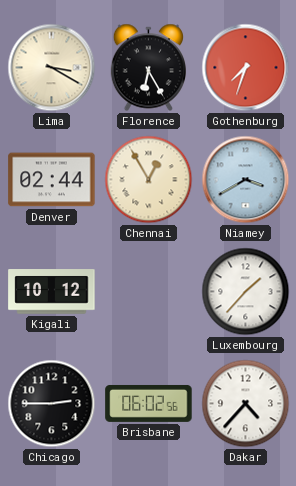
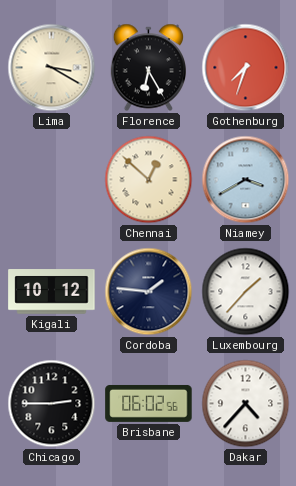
Denver: 02:44 -> none (52, 180)
Chennai: 12:55 -> 12:52 (149, 180)
Cordoba: none -> 1:46 (149, 292)
